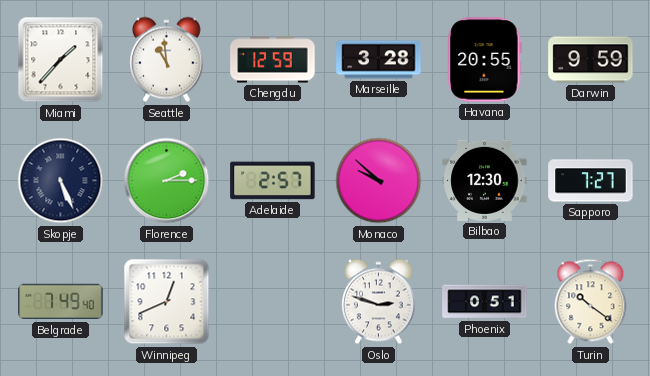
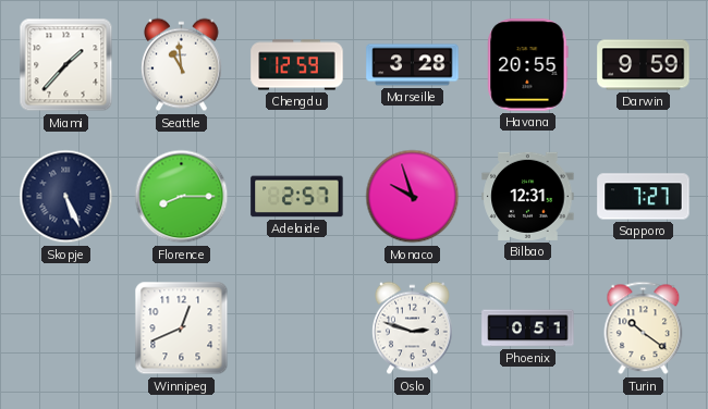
Florence: 2:15 -> 8:15 (182, 197)
Monaco: 9:52 -> 9:57 (413, 197)
Bilbao: 12:30 -> 12:31 (528, 196)
Belgrade: 7:49 -> none (61, 302)
